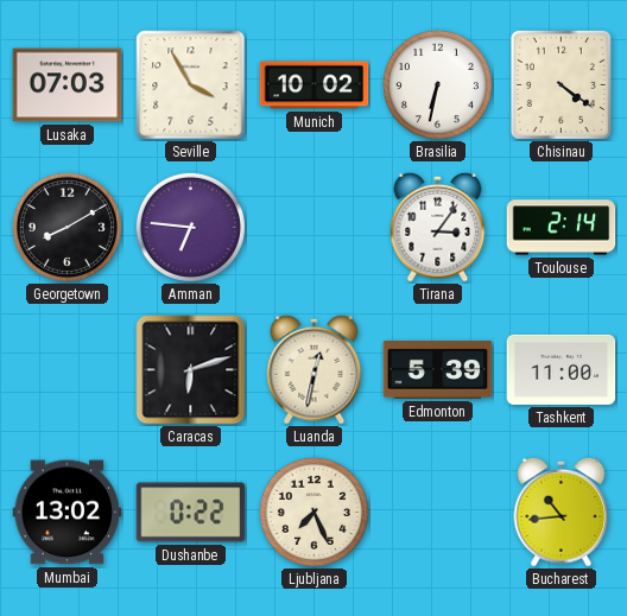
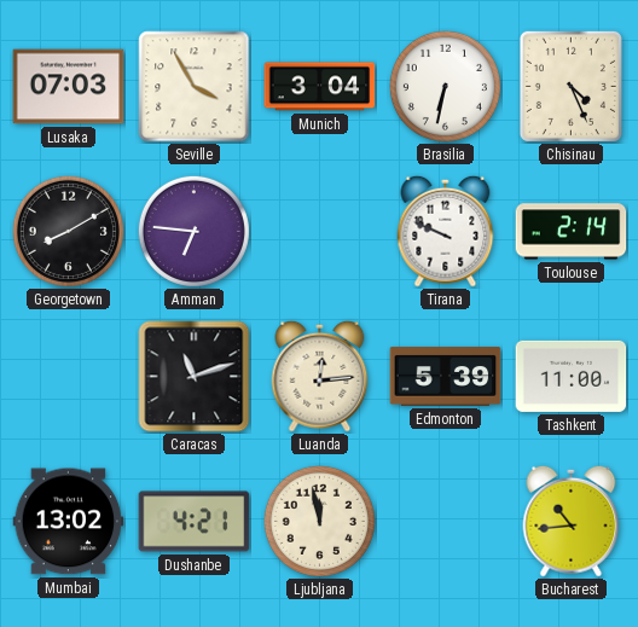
Munich: 10:02 -> 3:04 (320, 87)
Chisinau: 4:21 -> 4:26 (570, 86)
Tirana: 3:06 -> 9:49 (446, 231)
Caracas: 6:12 -> 11:12 (195, 377)
Luanda: 12:32 -> 12:14 (320, 376)
Dushanbe: 0:22 -> 4:21 (195, 522)
Ljubljana: 7:26 -> 11:58 (319, 521)
